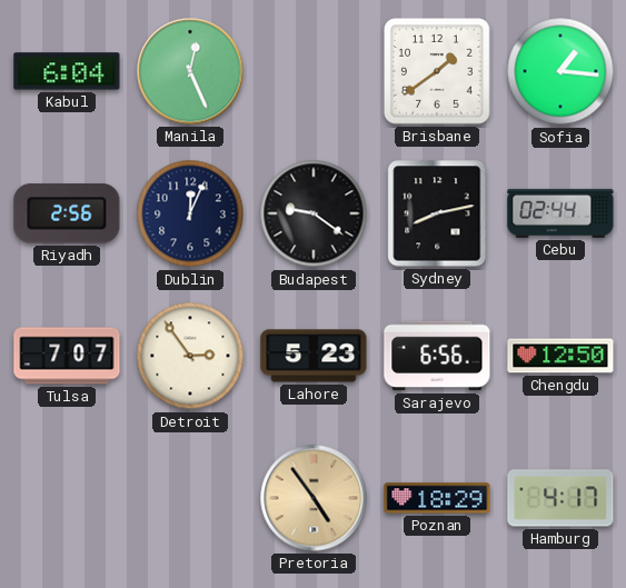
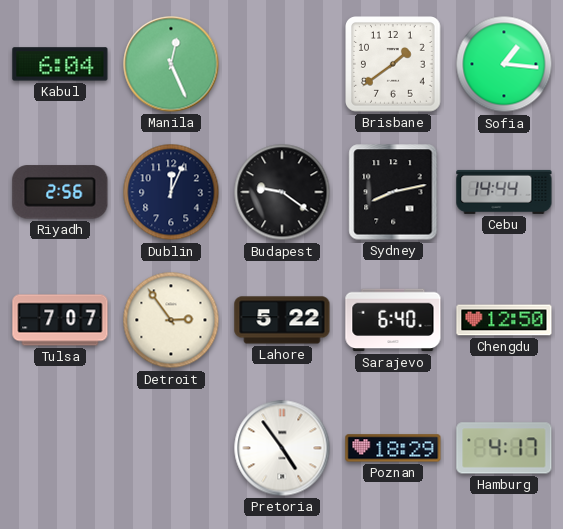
Cebu: 02:44 -> 14:44 (504, 192)
Lahore: 5:23 -> 5:22 (282, 320)
Sarajevo: 6:56 -> 6:40 (393, 320)
Pretoria dial: champagne -> white (282, 448)
